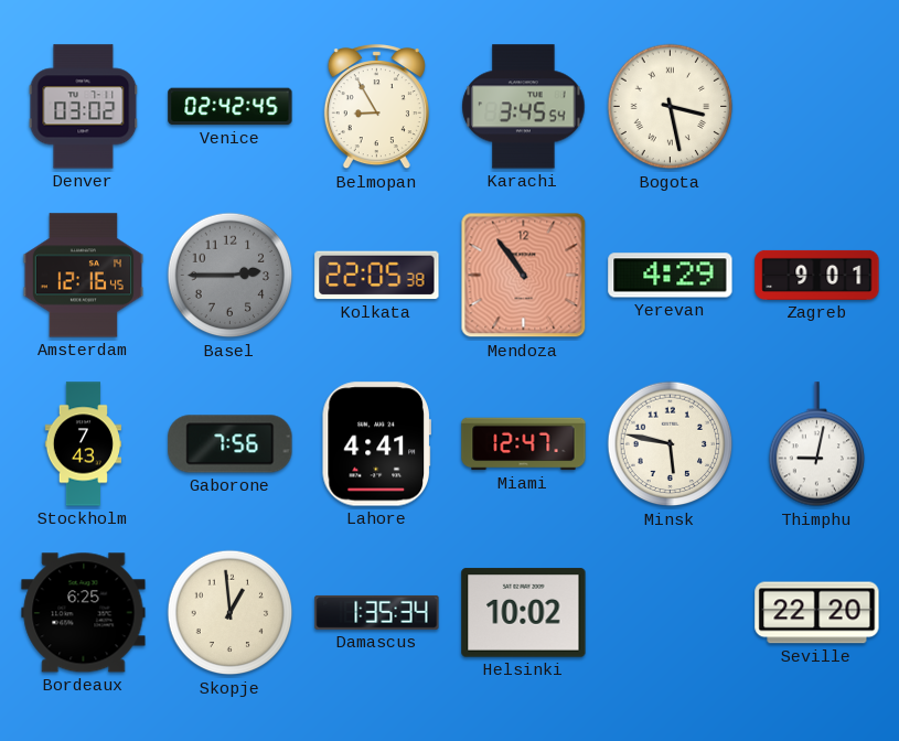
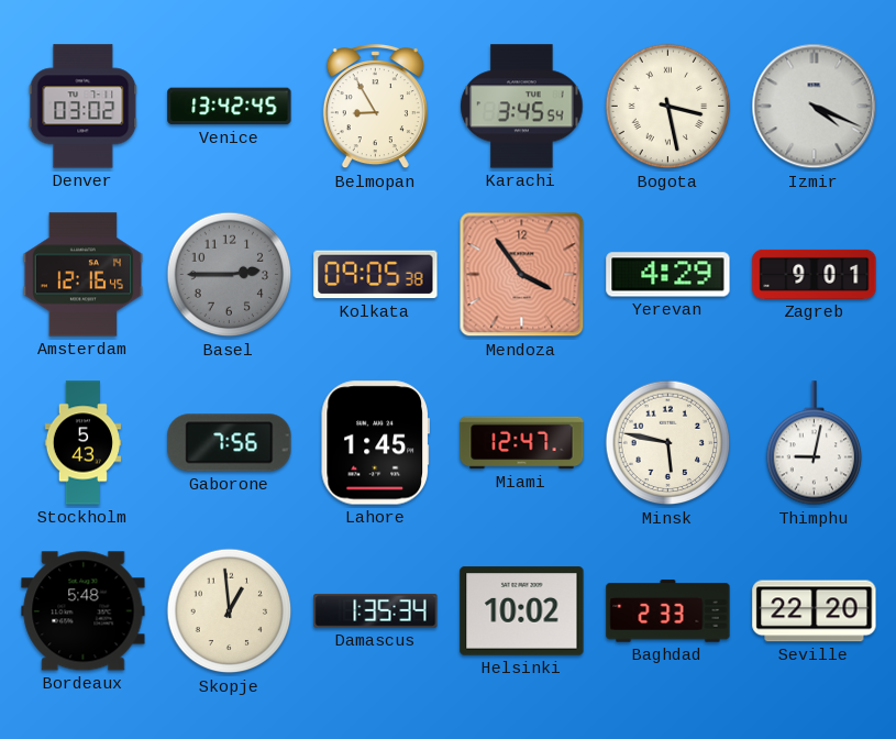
Venice: 02:42 -> 13:42 (230, 107)
Izmir: none -> 4:19 (815, 107)
Kolkata: 22:05 -> 09:05 (376, 275)
Mendoza: 10:54 -> 3:54 (522, 275)
Stockholm: 7:43 -> 5:43 (84, 443)
Lahore: 4:41 -> 1:45 (375, 443)
Bordeaux: 6:25 -> 5:48 (84, 611)
Baghdad: none -> 2:33 (668, 611)
